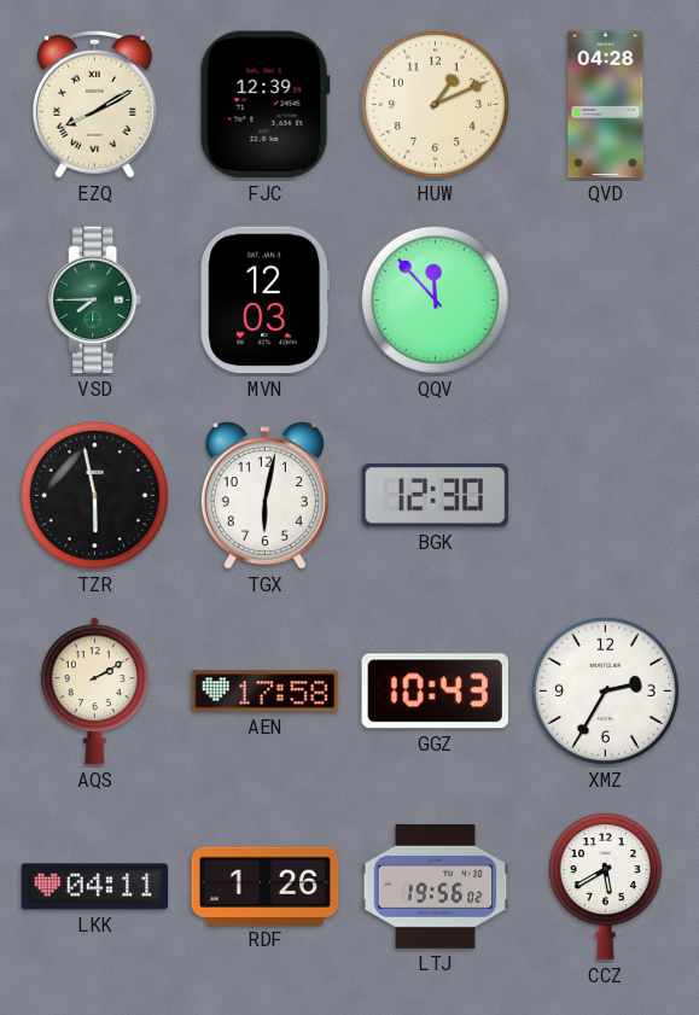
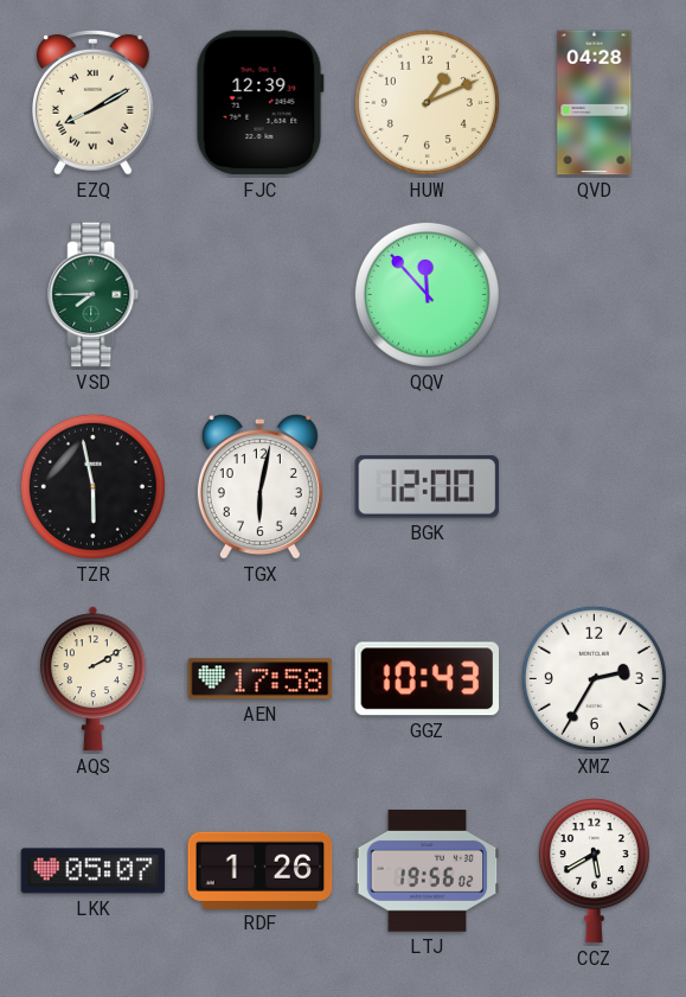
MVN: 12:03 -> none (266, 301)
BGK: 12:30 -> 12:00 (428, 487)
LKK: 04:11 -> 05:07 (94, 871)
